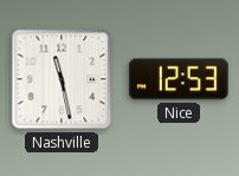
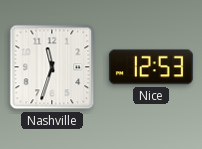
Nashville: 11:28 -> 11:33 (52, 67)
